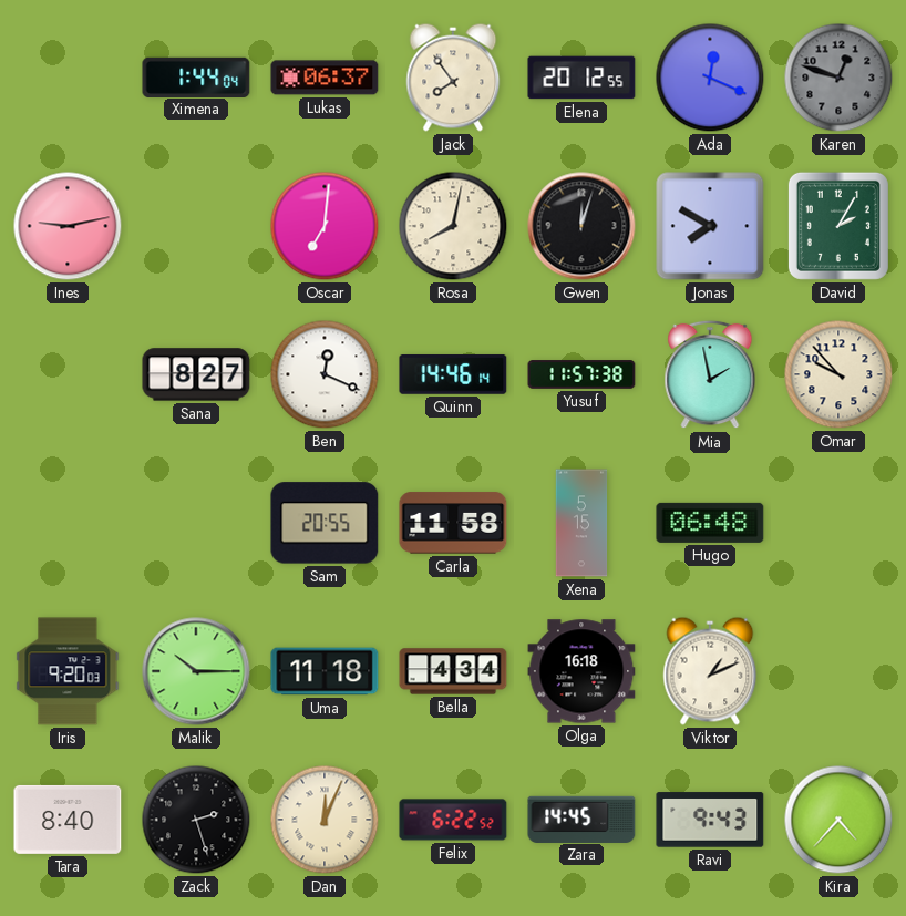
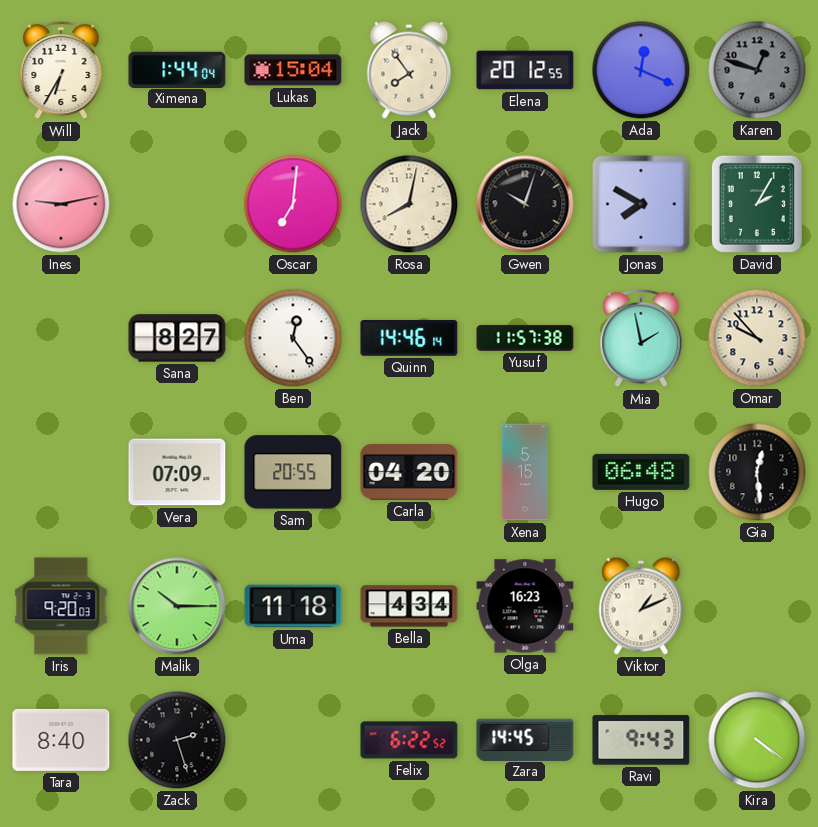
Will: none -> 6:35 (61, 70)
Lukas: 06:37 -> 15:04 (293, 70)
Gwen: 12:03 -> 10:03 (525, 204)
Ben: 12:19 -> 12:24 (293, 338)
Vera: none -> 07:09 (177, 472)
Carla: 11:58 -> 04:20 (409, 472)
Gia: none -> 12:29 (757, 472)
Olga: 16:18 -> 16:23 (525, 606)
Dan: 12:04 -> none (325, 820)
Kira: 4:37 -> 4:21 (757, 740)
